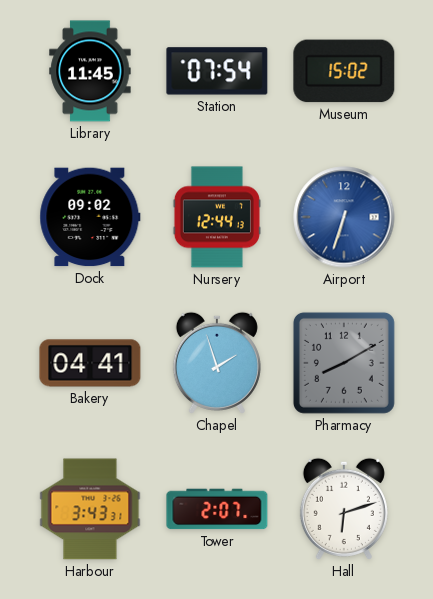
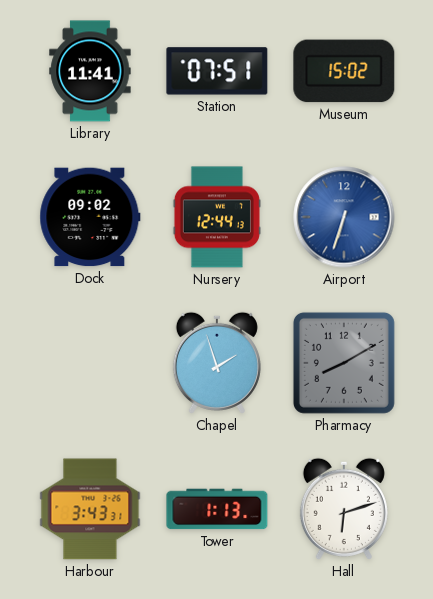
Library: 11:45 -> 11:41 (90, 71)
Station: 07:54 -> 07:51 (217, 71)
Bakery: 04:41 -> none (90, 363)
Tower: 2:07 -> 1:13 (217, 509)
